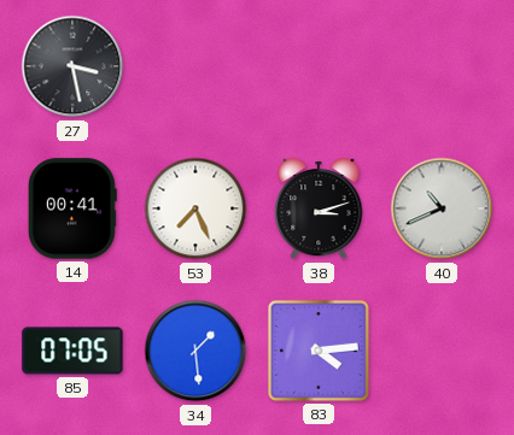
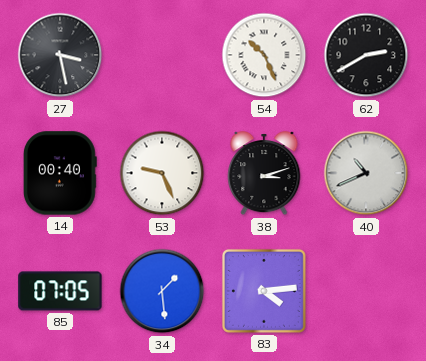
54: none -> 10:26 (264, 55)
62: none -> 2:40 (366, 55)
14: 00:41 -> 00:40 (60, 173)
53: 7:26 -> 9:26 (162, 173)
